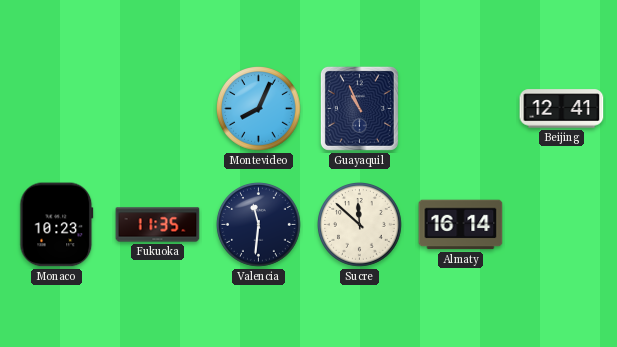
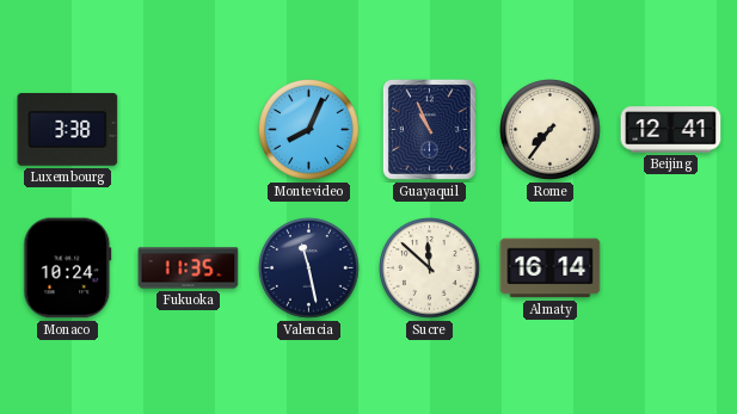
Luxembourg: none -> 3:38 (68, 130)
Rome: none -> 7:36 (551, 130)
Monaco: 10:23 -> 10:24 (68, 268)
Valencia: 11:31 -> 11:28 (309, 268)
